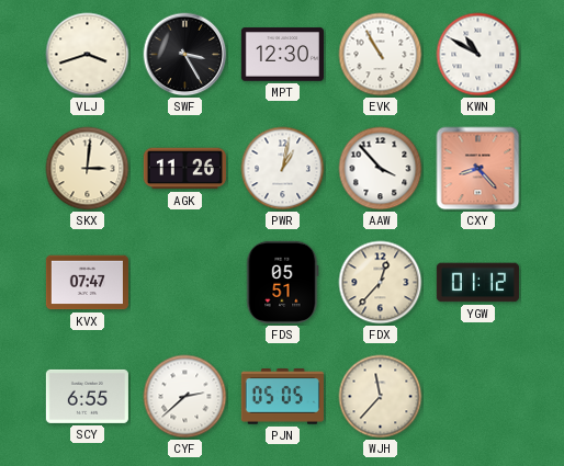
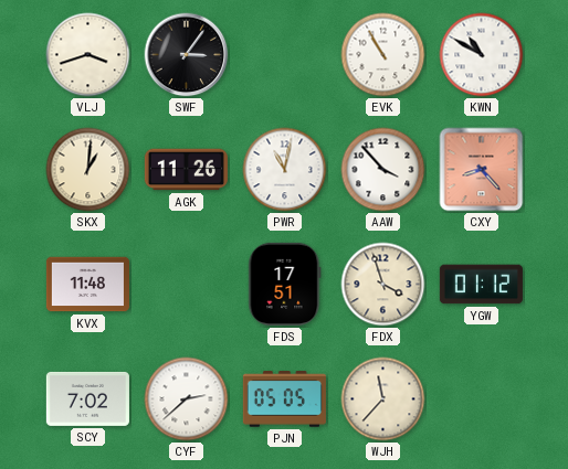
SWF: 3:25 -> 3:06 (187, 55)
MPT: 12:30 -> none (282, 55)
SKX: 3:01 -> 1:01 (88, 170)
PWR: 1:02 -> 11:02 (285, 170)
KVX: 07:47 -> 11:48 (87, 285)
FDS: 05:51 -> 17:51 (285, 284)
FDX: 12:37 -> 3:57 (383, 285)
SCY: 6:55 -> 7:02 (87, 398)
